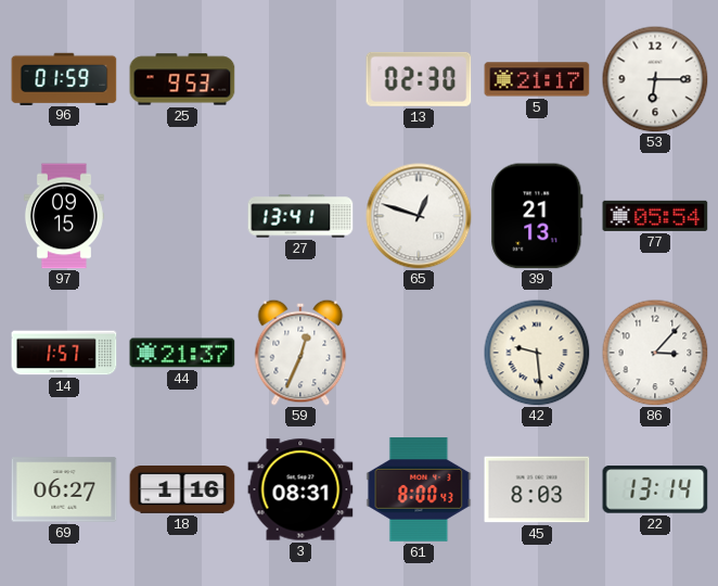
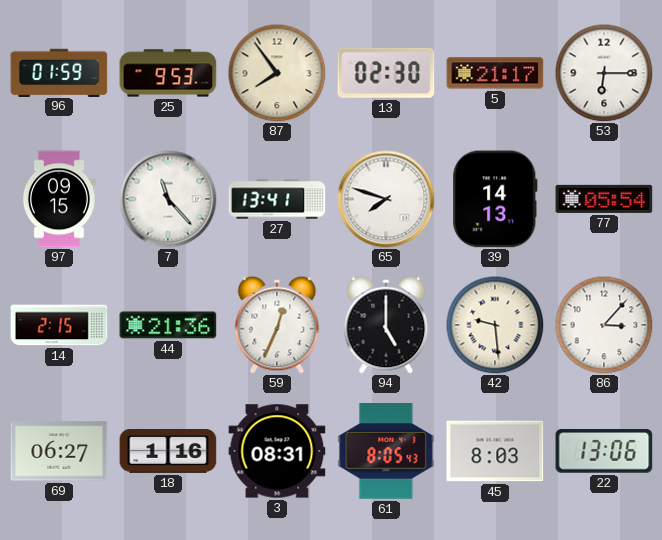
87: none -> 7:54 (277, 73)
7: none -> 11:23 (168, 199)
65: 12:48 -> 7:48 (386, 199)
39: 21:13 -> 14:13 (495, 199)
14: 1:57 -> 2:15 (59, 325)
44: 21:37 -> 21:36 (168, 325)
94: none -> 5:00 (386, 325)
61: 8:00 -> 8:05 (386, 451)
22: 13:14 -> 13:06 (604, 451)
